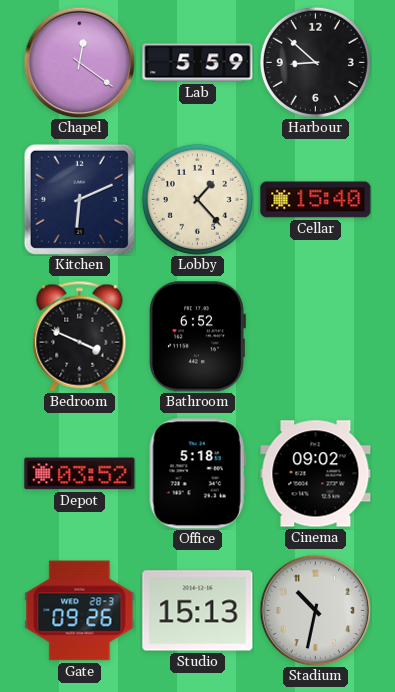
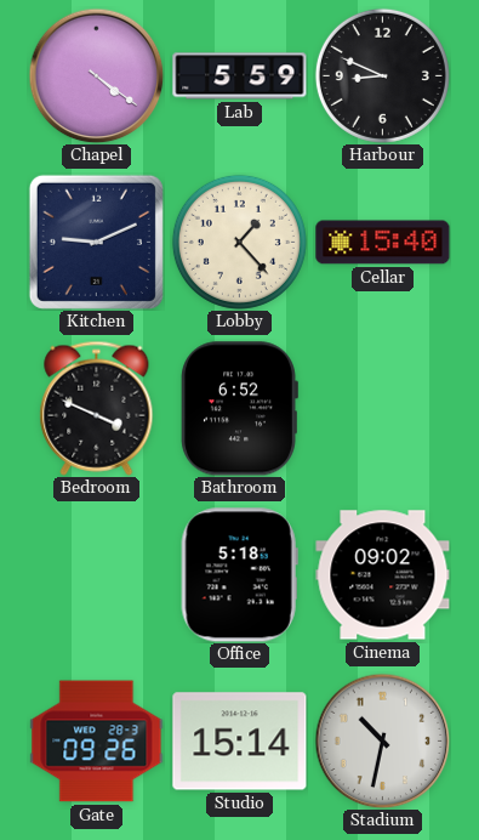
Chapel: 12:21 -> 4:21 (96, 75)
Harbour: 8:52 -> 8:49 (382, 75)
Kitchen: 6:11 -> 9:11 (96, 242)
Depot: 03:52 -> none (80, 474)
Studio: 15:13 -> 15:14 (240, 742)
